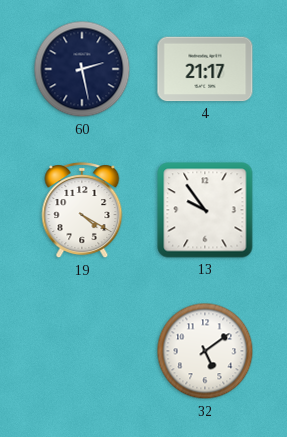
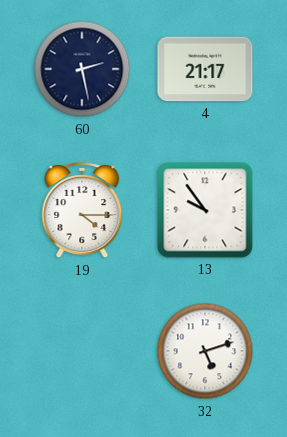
19: 4:20 -> 4:15 (82, 211)
32: 5:09 -> 5:12 (205, 351)
